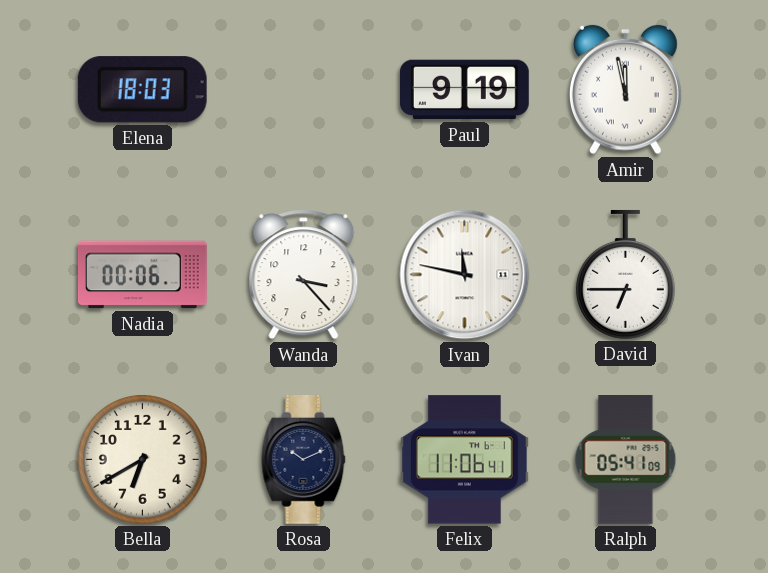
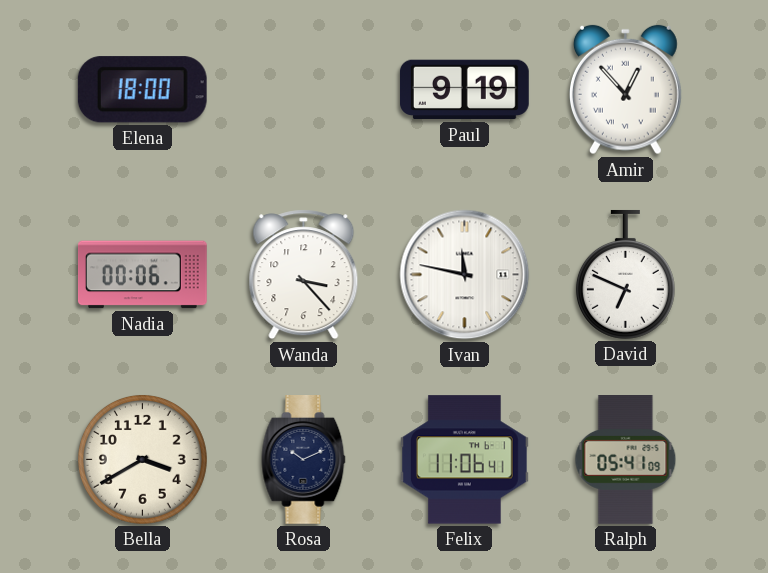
Elena: 18:03 -> 18:00 (142, 90)
Amir: 11:58 -> 12:53 (625, 90)
David: 6:45 -> 6:49 (625, 274)
Bella: 6:40 -> 3:40 (142, 459)
